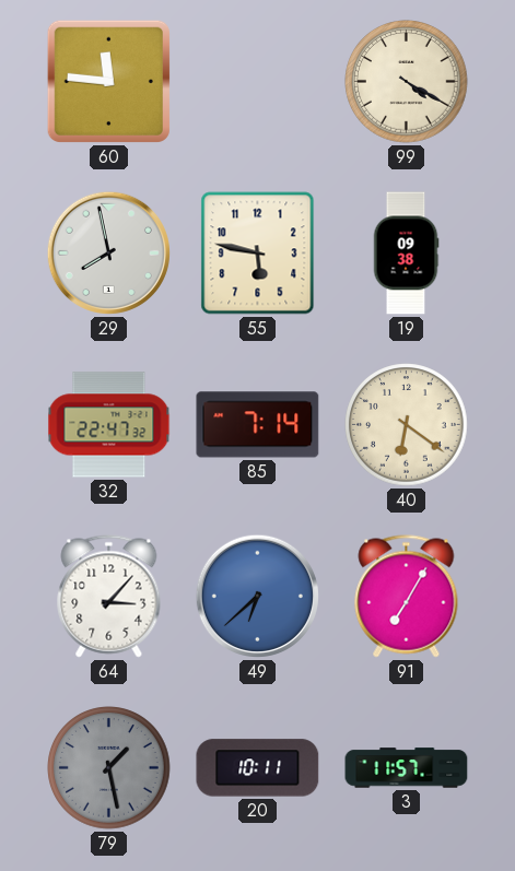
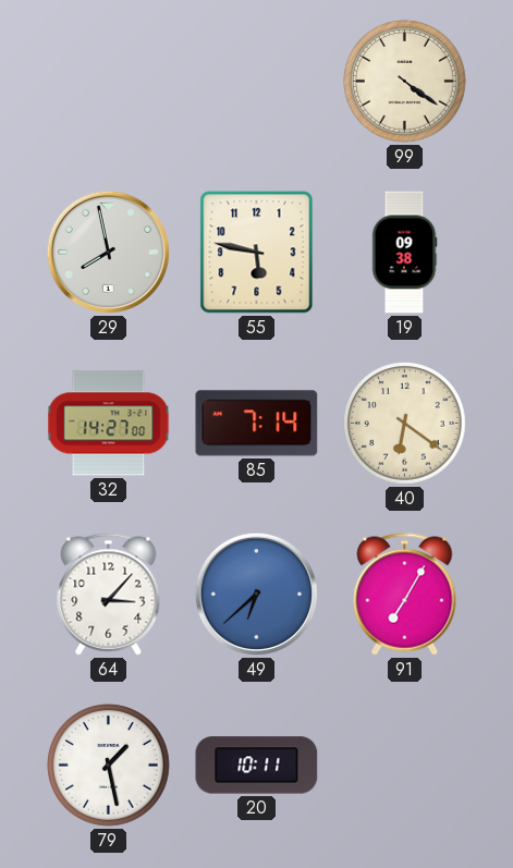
60: 11:46 -> none (108, 81)
99: 4:20 -> 4:21 (405, 82)
32: 22:47 -> 14:27 (109, 424)
79 dial: grey -> white (109, 766)
3: 11:57 -> none (407, 768)
